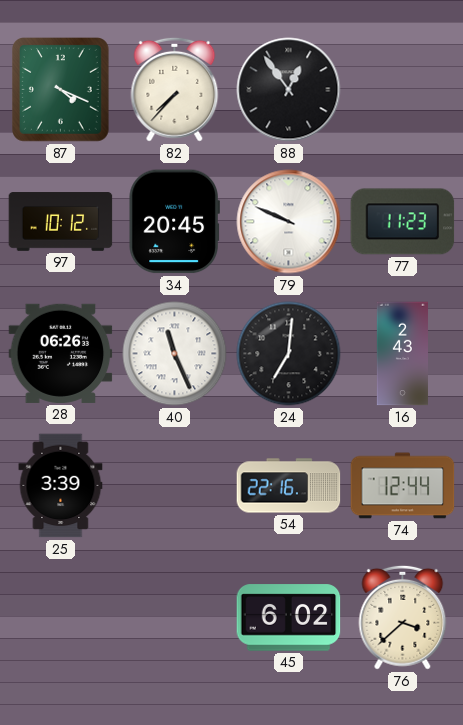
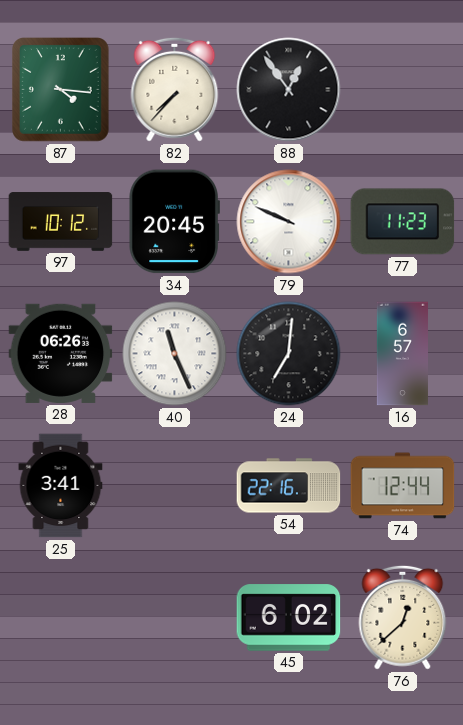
87: 4:19 -> 4:16 (61, 90)
16: 2:43 -> 6:57 (402, 354)
25: 3:39 -> 3:41 (61, 486)
76: 3:38 -> 12:38 (403, 617)
